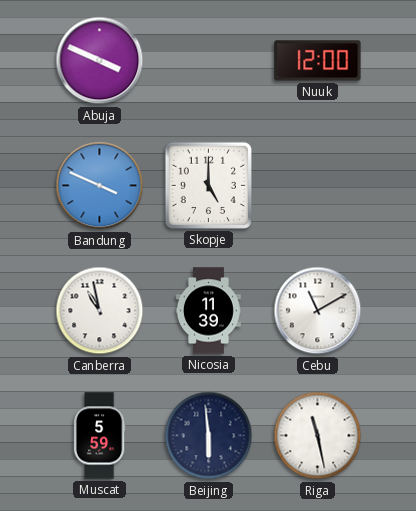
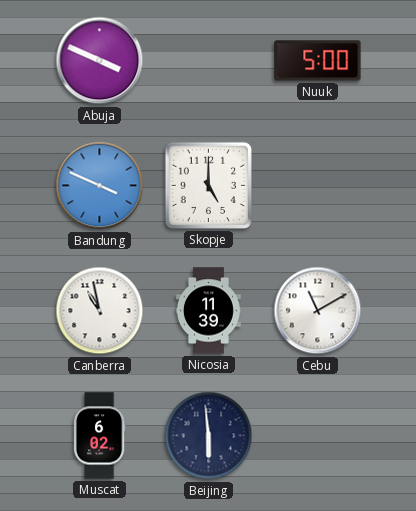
Nuuk: 12:00 -> 5:00 (318, 61)
Muscat: 5:59 -> 6:02 (99, 436)
Riga: 11:28 -> none (318, 436)
